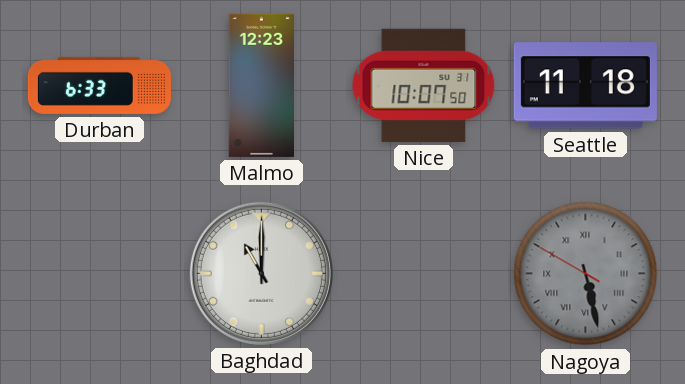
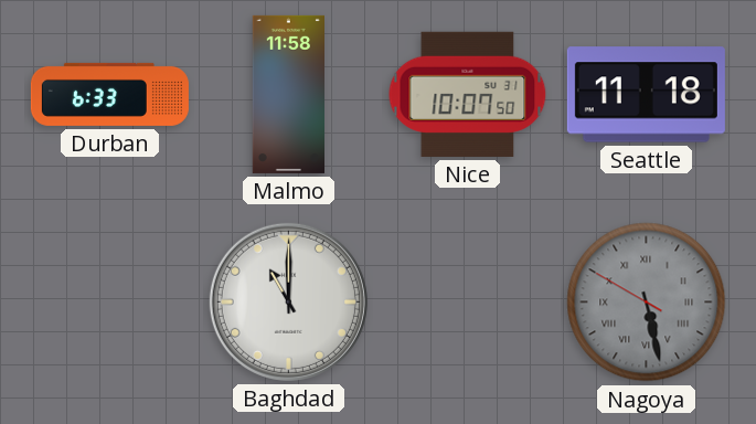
Malmo: 12:23 -> 11:58 (288, 94)
